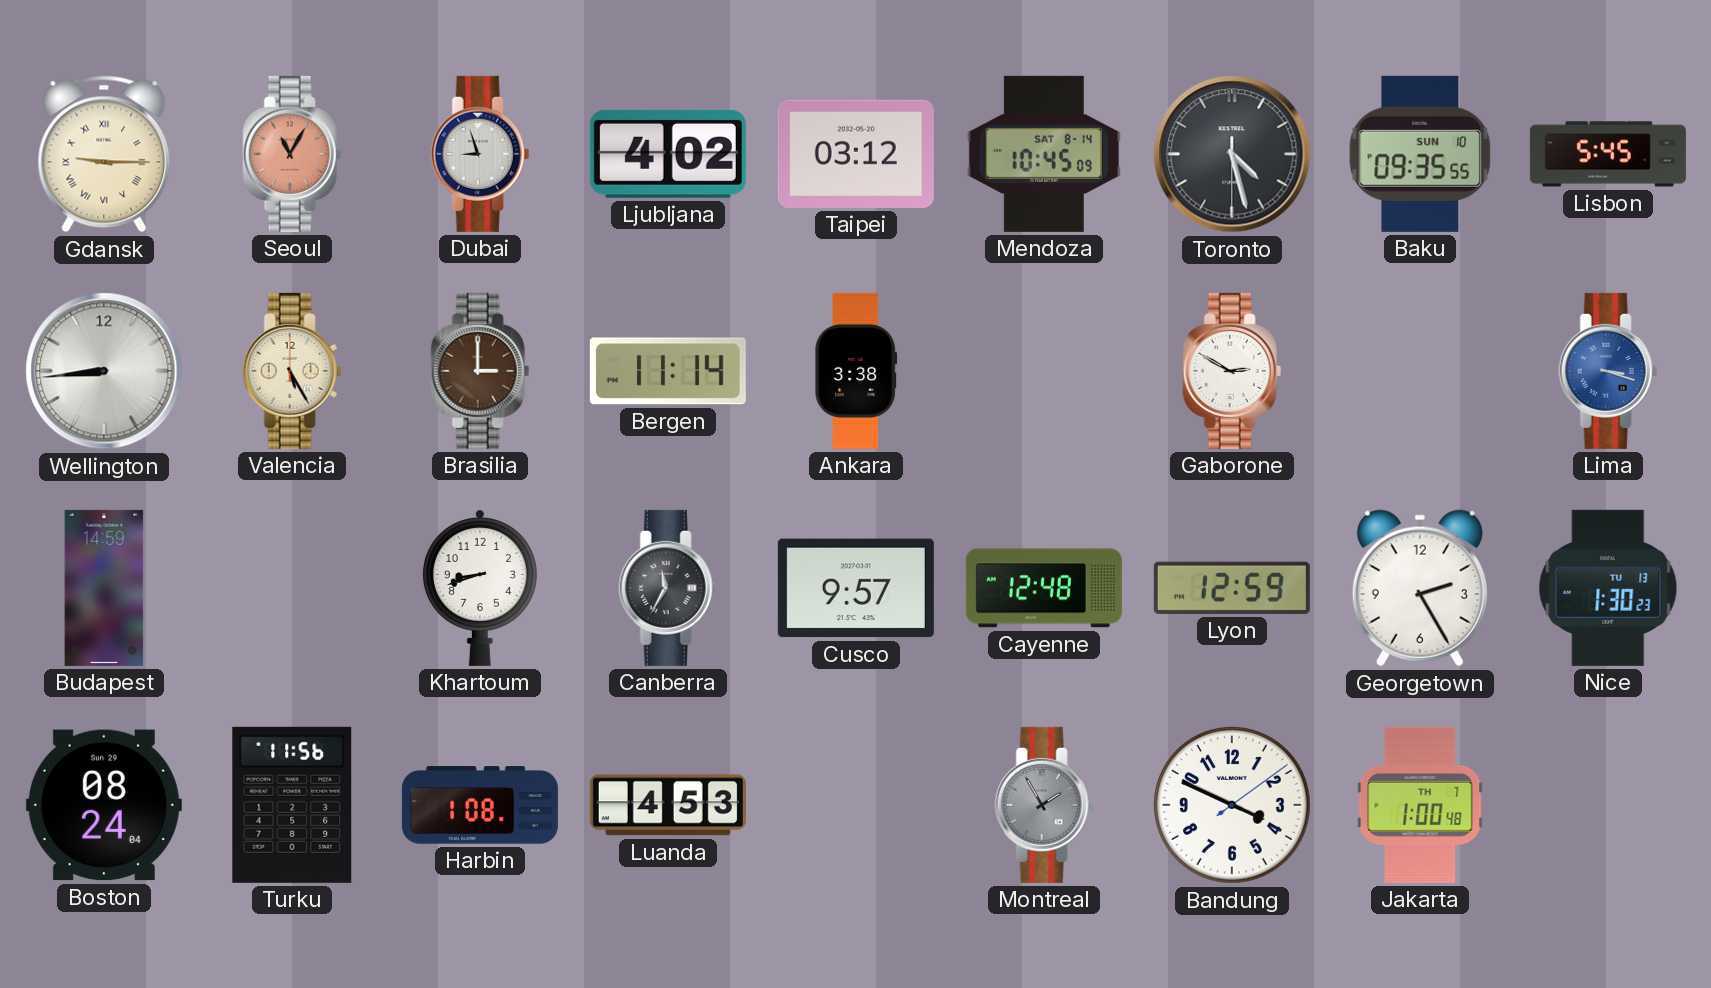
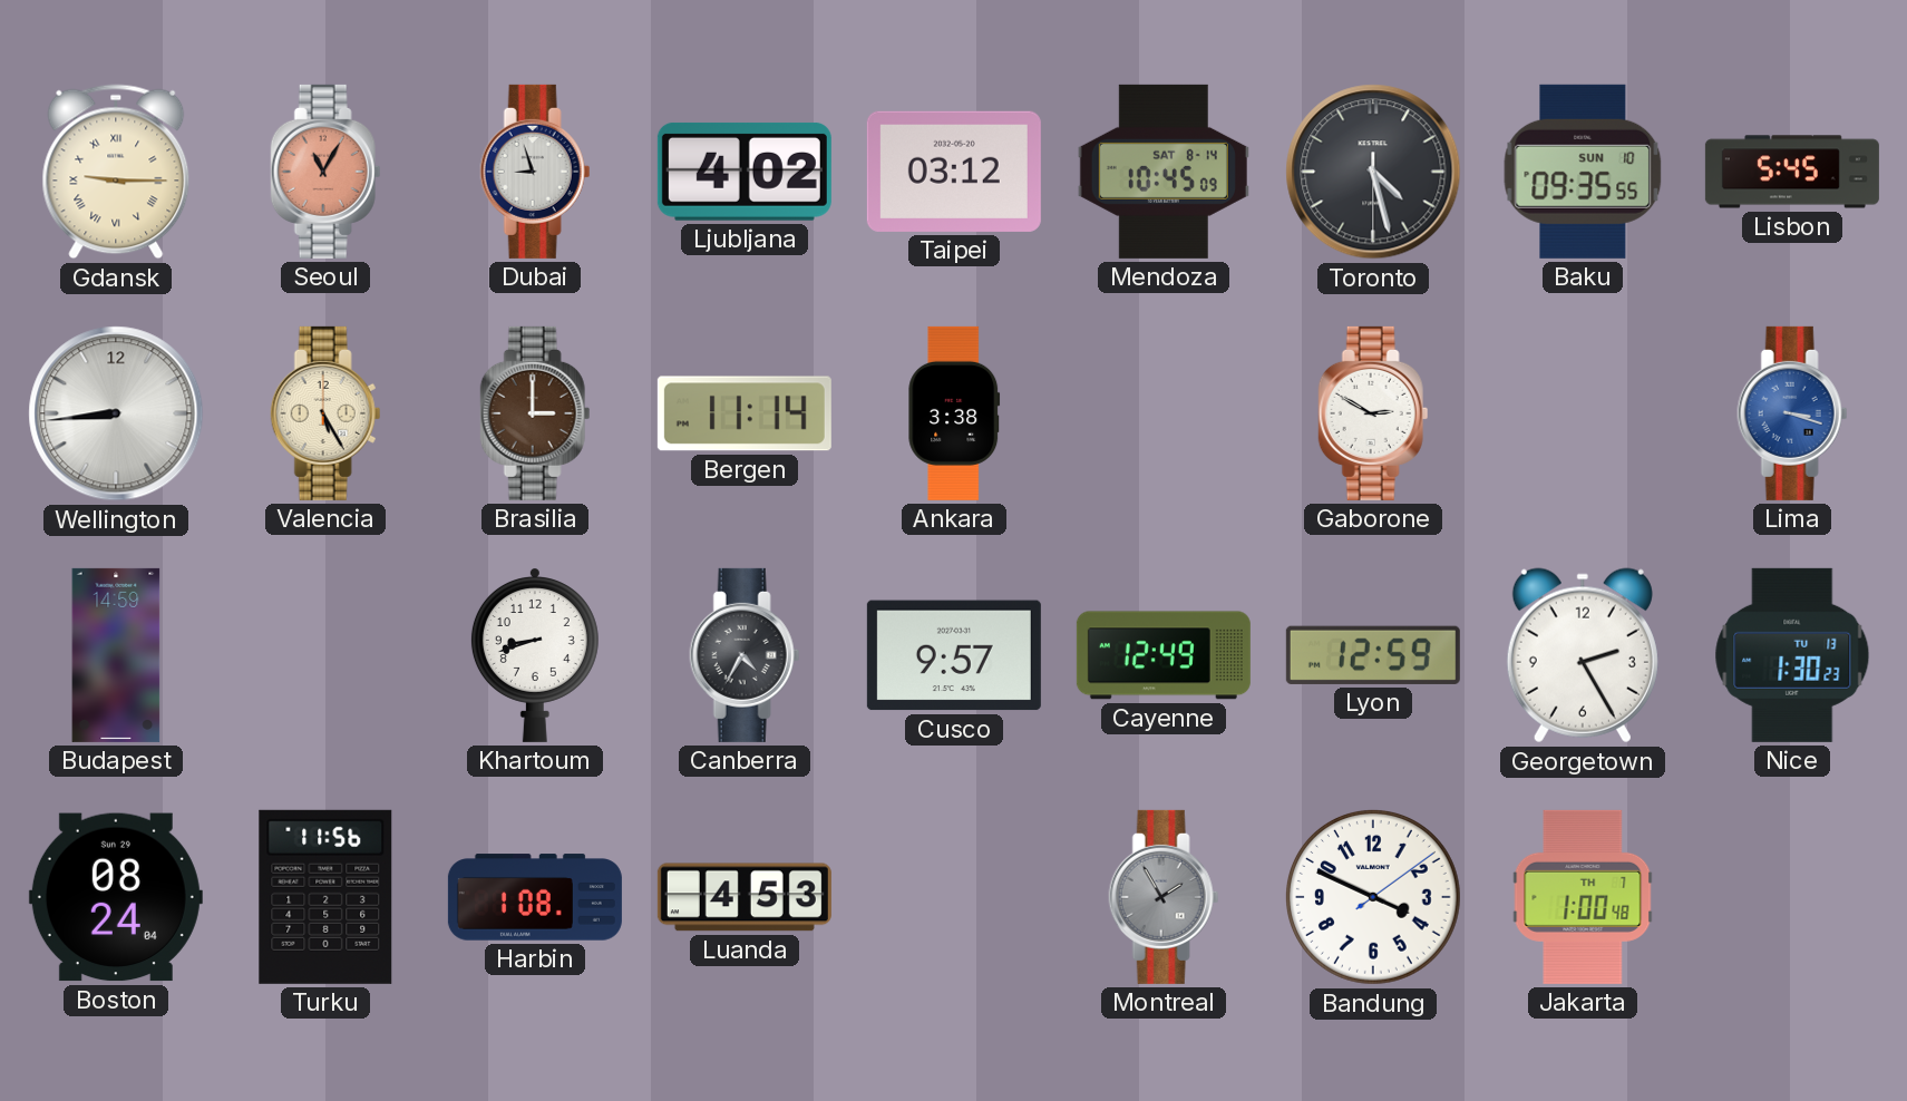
Canberra: 11:35 -> 4:35 (745, 655)
Cayenne: 12:48 -> 12:49 (1164, 655)
